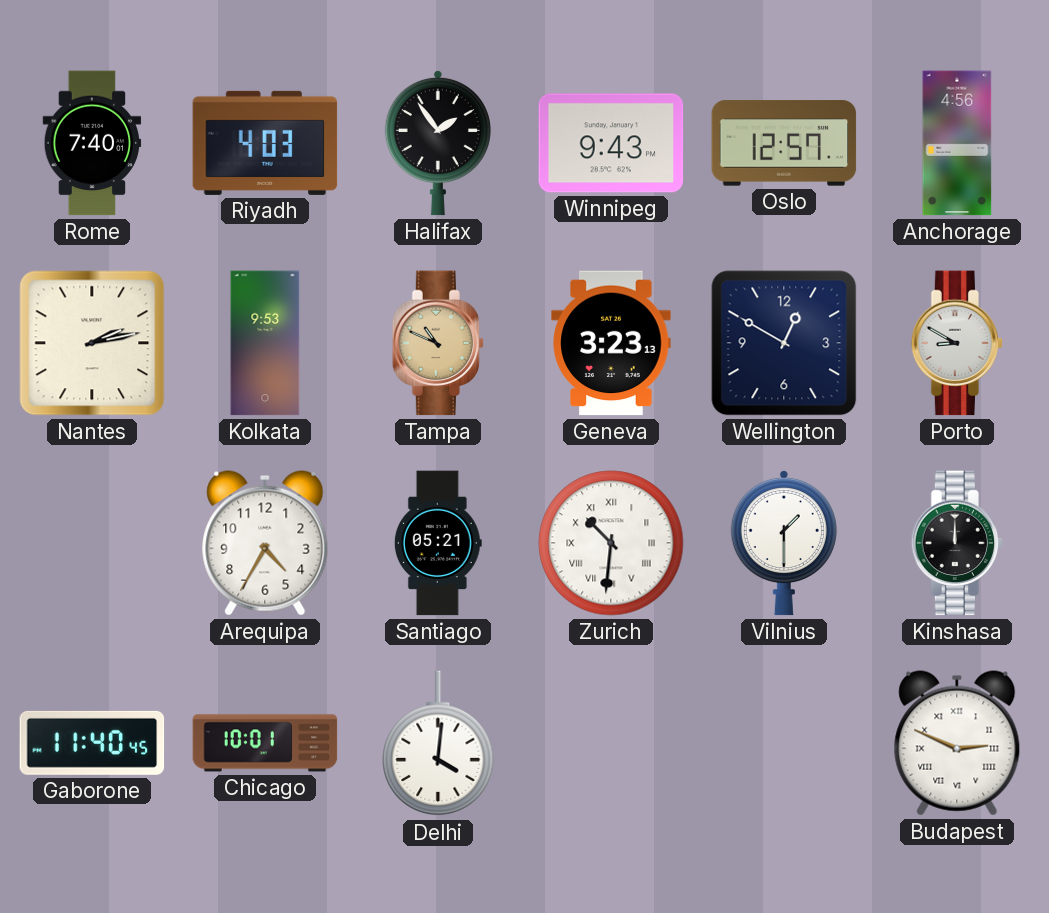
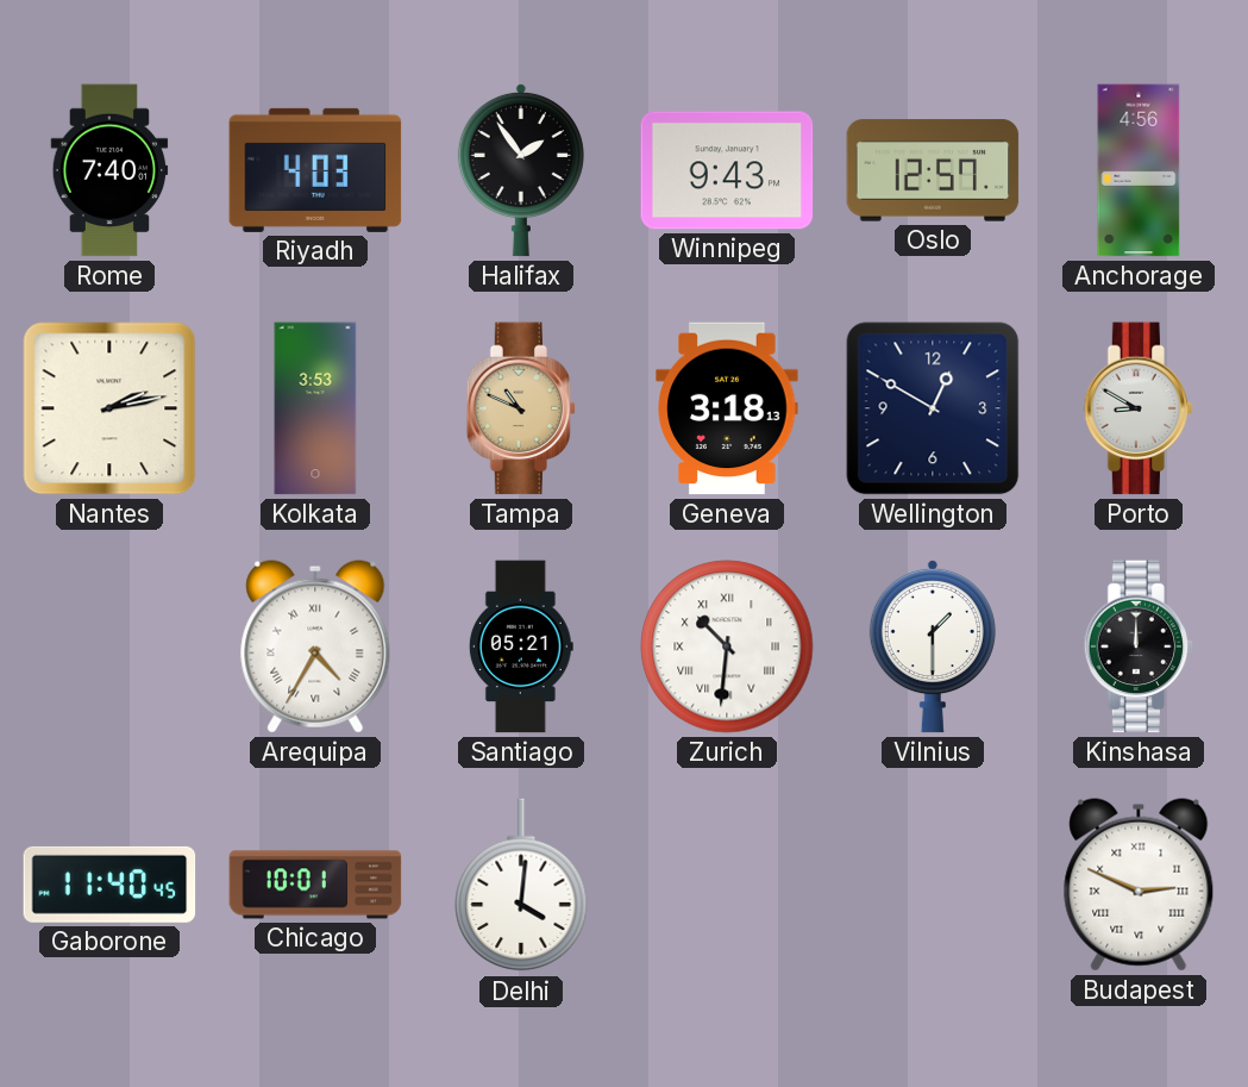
Kolkata: 9:53 -> 3:53 (315, 408)
Geneva: 3:23 -> 3:18 (727, 408)
Arequipa numerals: Arabic -> Roman (315, 646)
